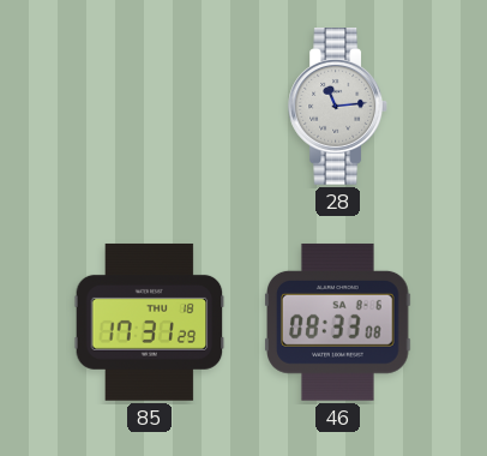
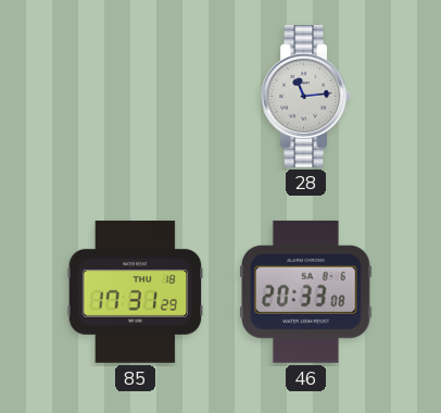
46: 08:33 -> 20:33 (306, 291)
